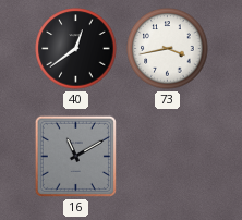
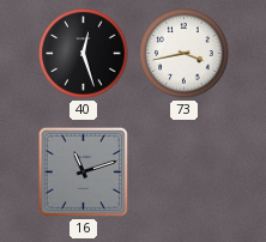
40: 12:39 -> 12:27 (84, 54)
16: 11:10 -> 11:12 (83, 171)
